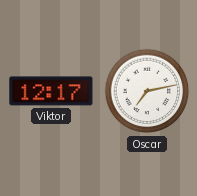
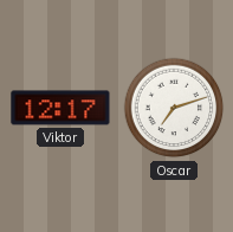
Oscar: 7:13 -> 7:12 (174, 108)
